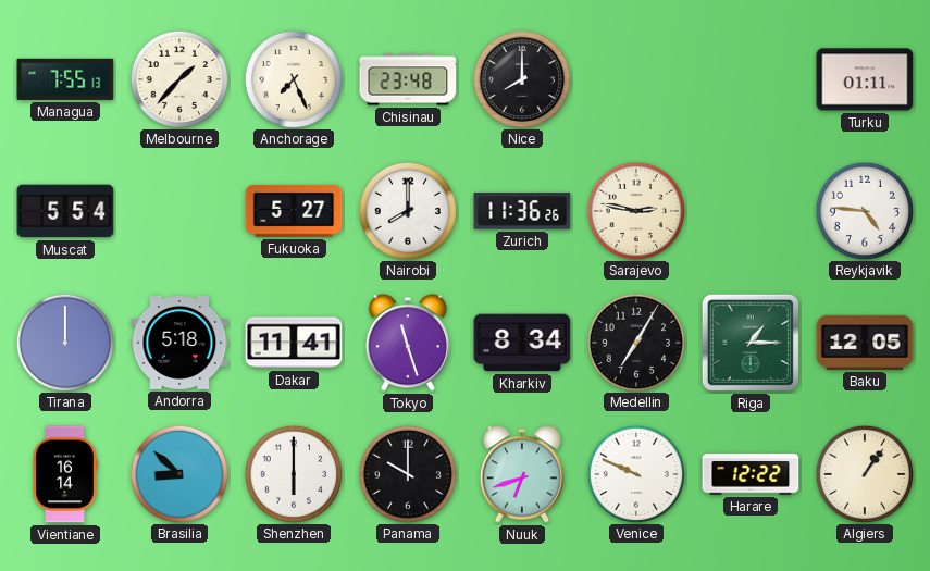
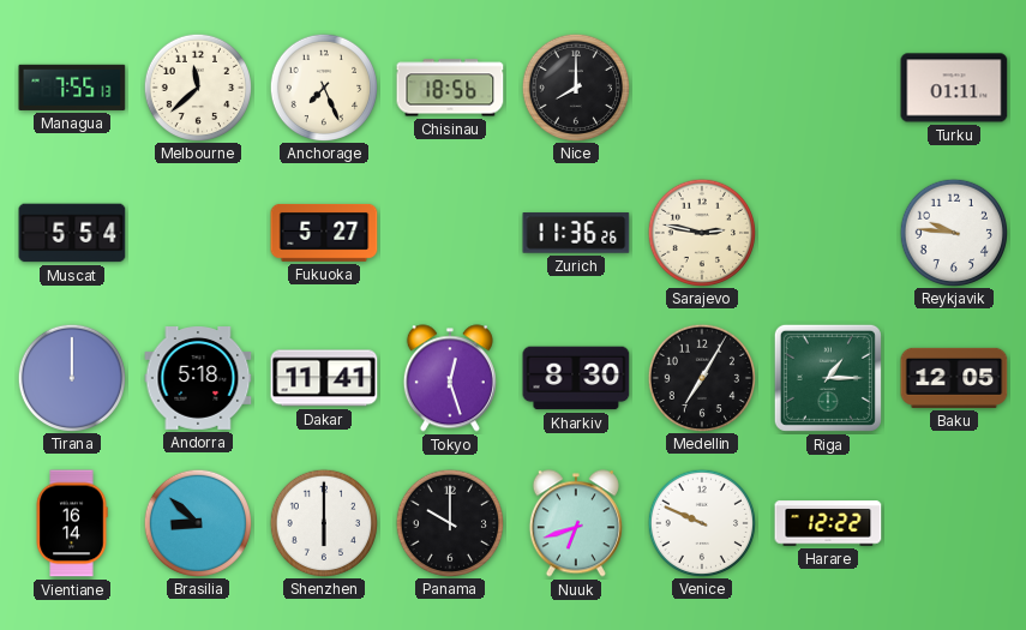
Melbourne: 1:37 -> 11:38 (197, 86)
Chisinau: 23:48 -> 18:56 (450, 88)
Nairobi: 8:00 -> none (407, 210)
Reykjavik: 4:46 -> 9:46 (953, 232)
Tokyo: 11:27 -> 12:27 (450, 378)
Kharkiv: 8:34 -> 8:30 (576, 378)
Algiers: 1:06 -> none (864, 473)
